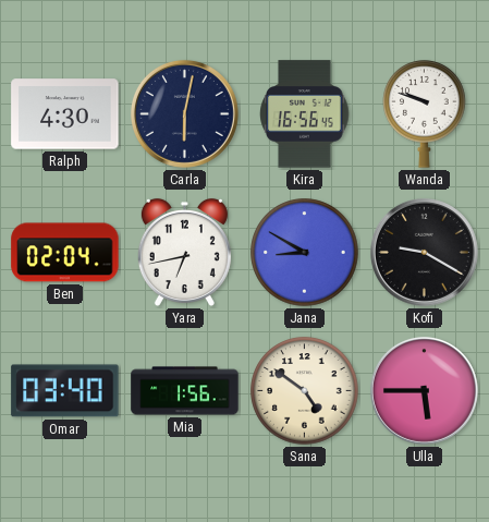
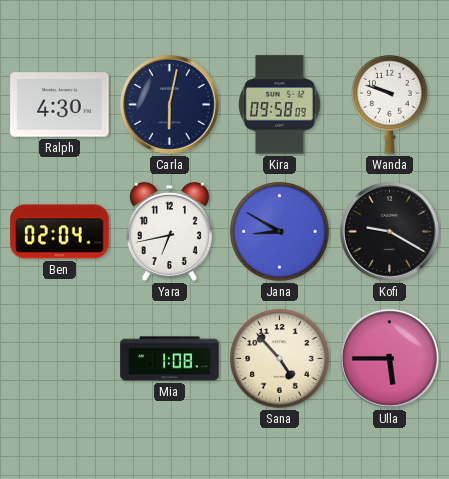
Kira: 16:56 -> 09:58 (280, 105)
Omar: 03:40 -> none (65, 391)
Mia: 1:56 -> 1:08 (170, 359)
Sana: 4:51 -> 4:53 (280, 359)
